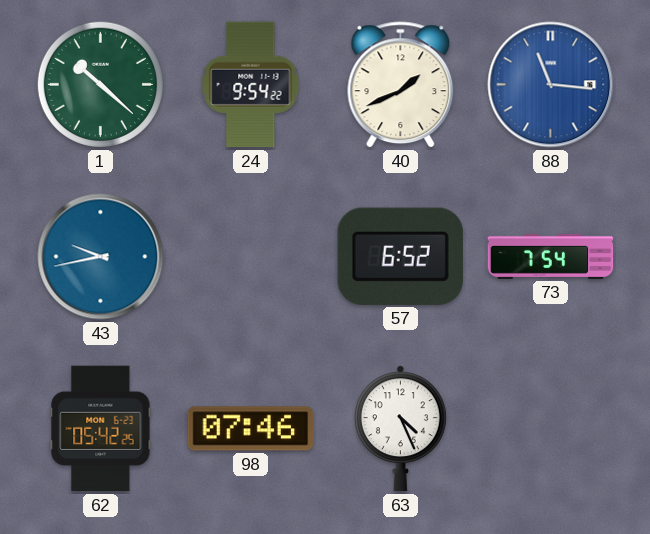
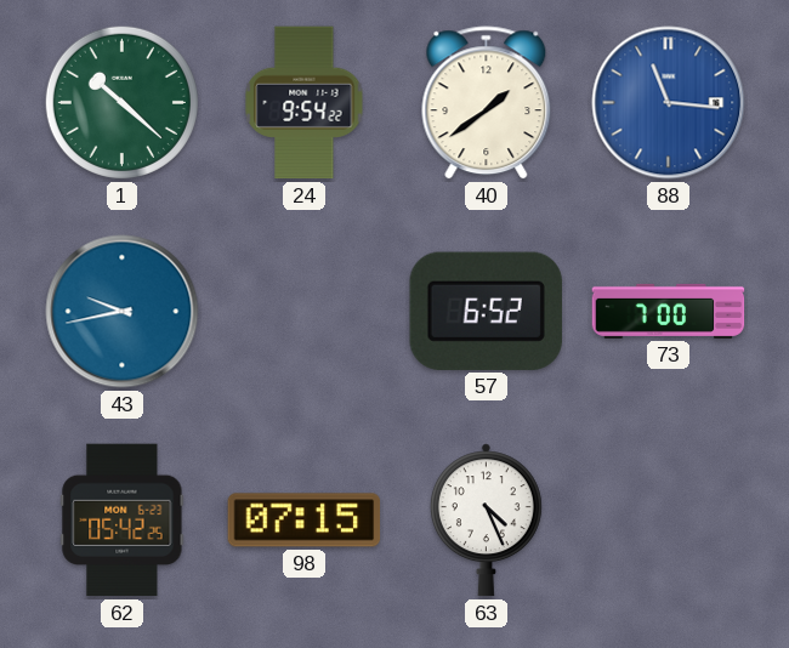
40: 1:41 -> 1:39 (487, 103)
73: 7:54 -> 7:00 (669, 311)
98: 07:46 -> 07:15 (305, 521)
